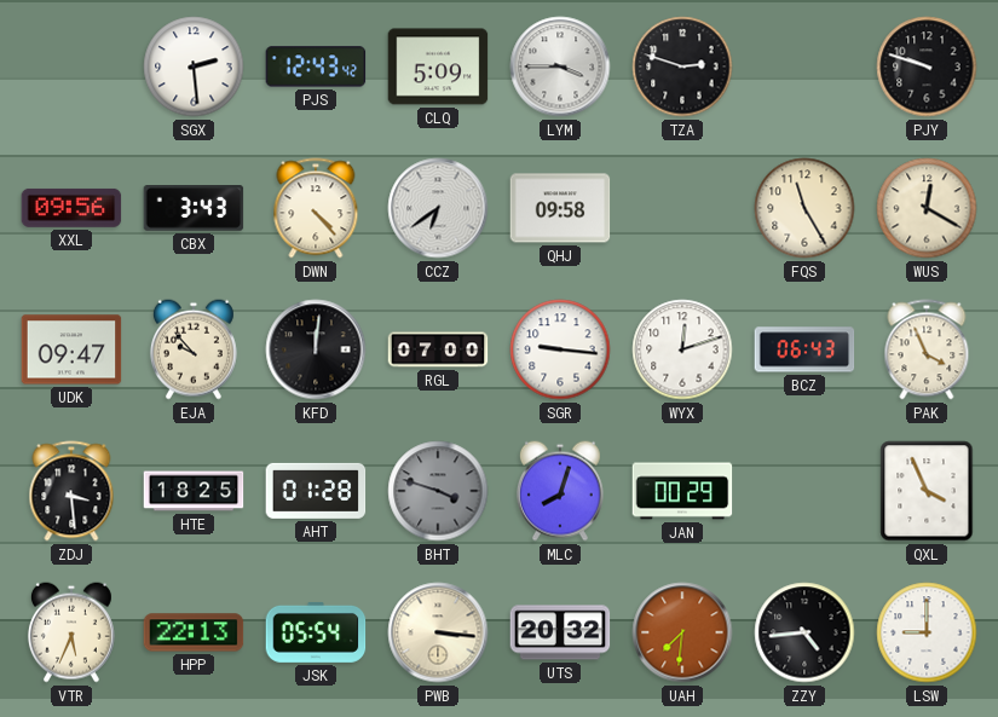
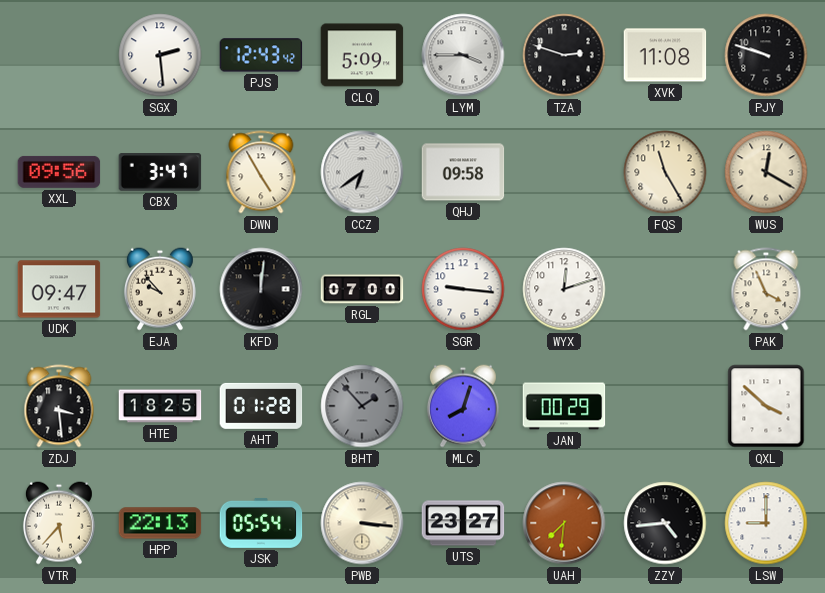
XVK: none -> 11:08 (665, 55)
CBX: 3:43 -> 3:47 (160, 173)
DWN: 4:23 -> 4:55 (261, 172)
BCZ: 06:43 -> none (804, 349)
BHT: 3:48 -> 1:53 (362, 406)
QXL: 3:56 -> 3:52 (766, 406)
VTR: 5:34 -> 5:37 (59, 523)
UTS: 20:32 -> 23:27 (463, 523)
